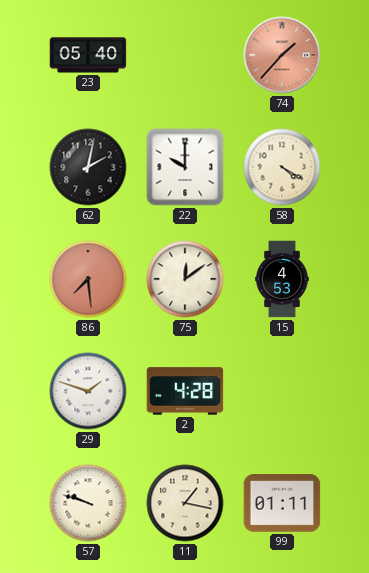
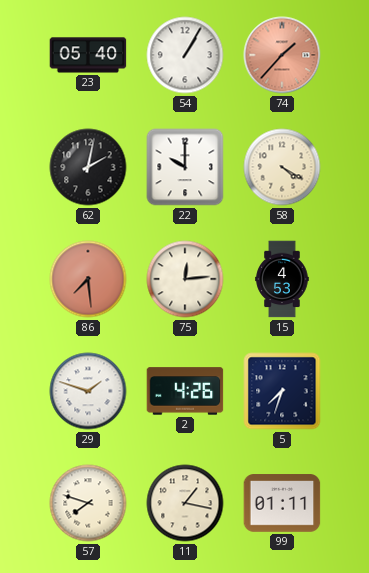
54: none -> 1:05 (185, 55)
75: 12:09 -> 12:14 (185, 279)
2: 4:28 -> 4:26 (185, 391)
5: none -> 7:33 (282, 391)
57: 9:48 -> 7:48 (88, 503)
